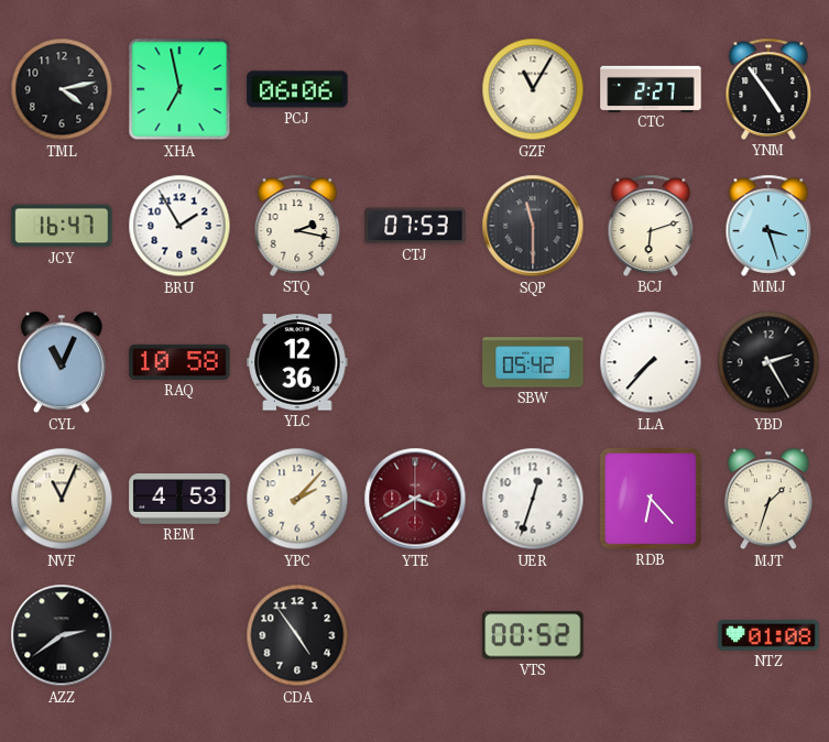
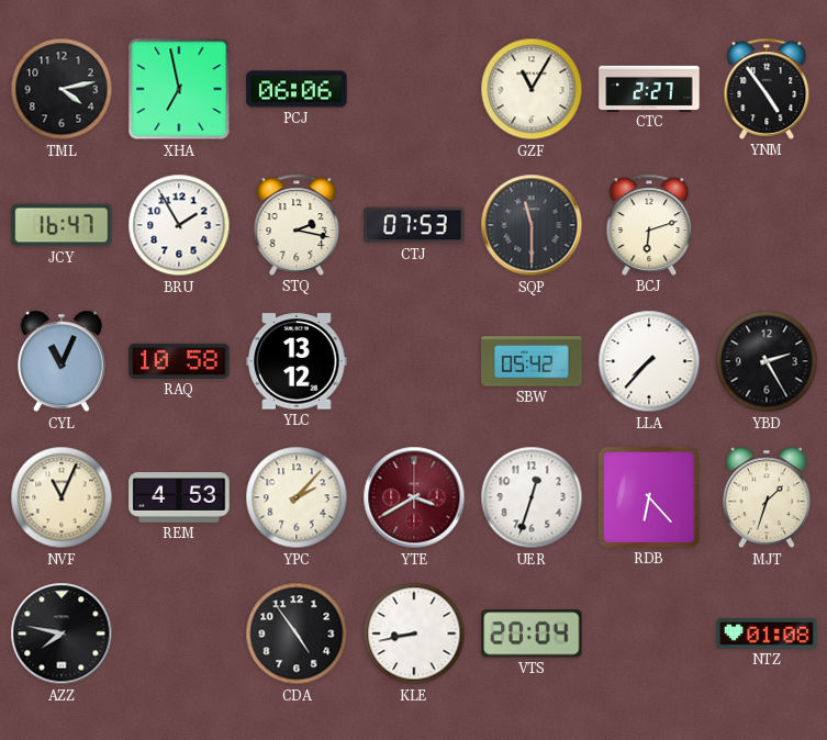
MMJ: 3:27 -> none (768, 226)
YLC: 12:36 -> 13:12 (297, 361)
AZZ: 2:39 -> 7:47 (62, 634)
KLE: none -> 8:43 (414, 634)
VTS: 00:52 -> 20:04 (532, 634)
